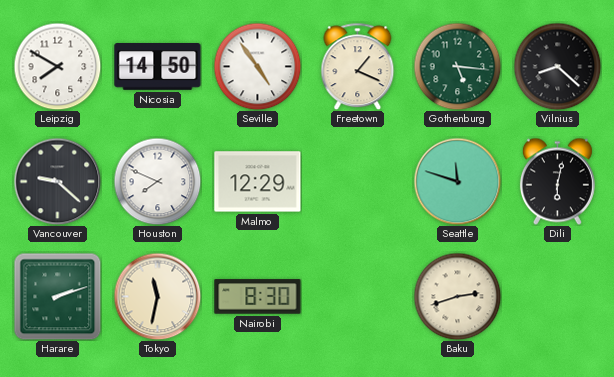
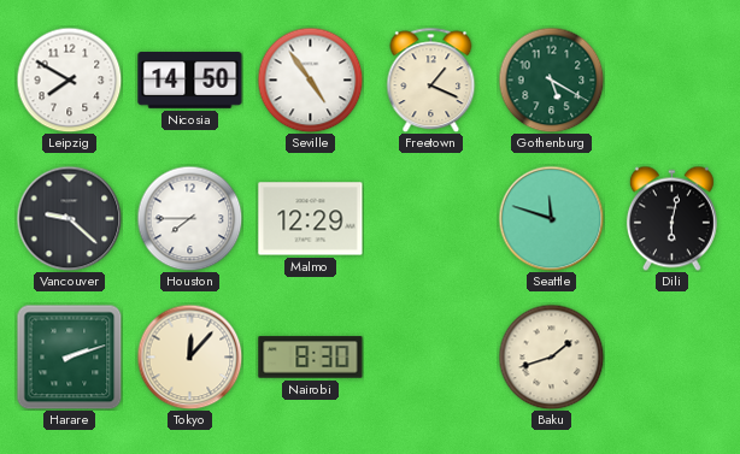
Gothenburg: 5:16 -> 5:20 (551, 79)
Vilnius: 8:22 -> none (557, 66)
Houston: 7:49 -> 7:45 (189, 218)
Tokyo: 11:32 -> 12:07 (189, 356)
Baku: 2:42 -> 1:42 (551, 356)
